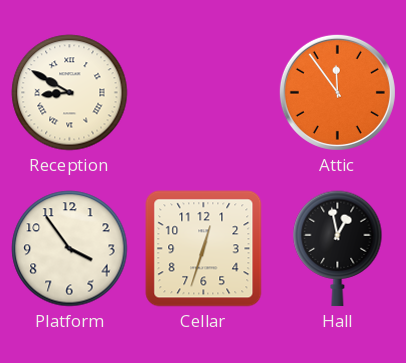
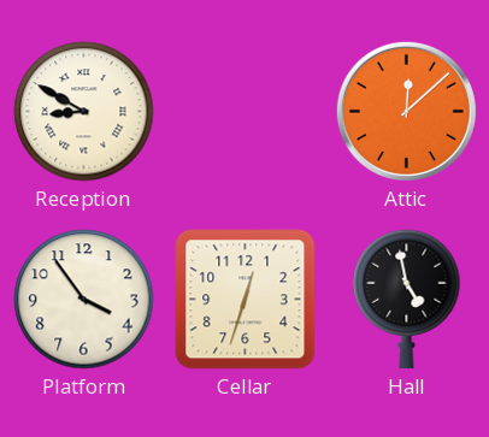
Attic: 11:54 -> 12:08 (406, 111)
Hall: 12:58 -> 4:58 (407, 300)
